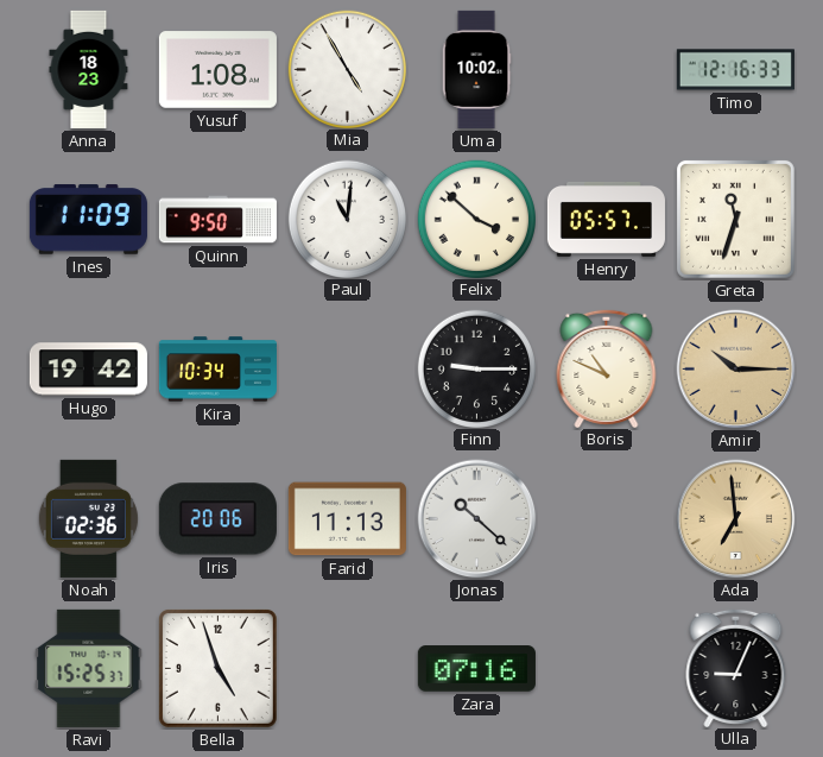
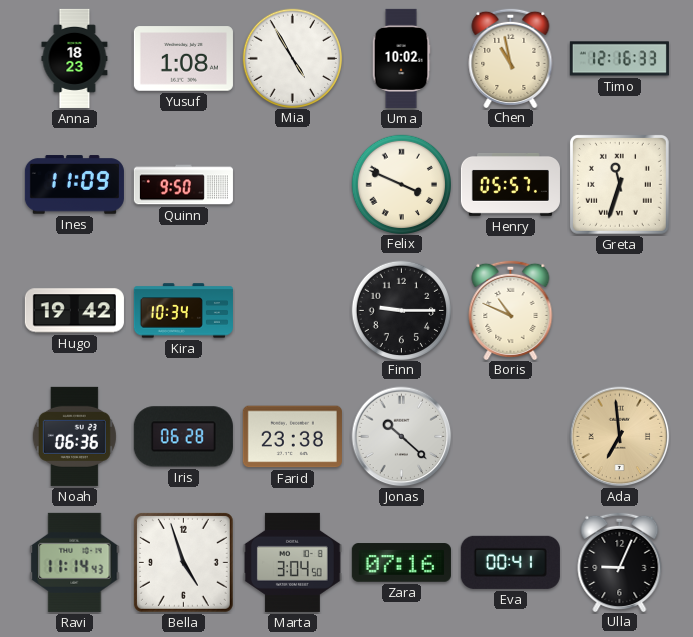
Chen: none -> 10:58 (511, 57)
Paul: 11:01 -> none (347, 219)
Felix: 3:52 -> 3:49 (401, 184)
Amir: 10:15 -> none (736, 370)
Noah: 02:36 -> 06:36 (74, 436)
Iris: 20:06 -> 06:28 (183, 437)
Farid: 11:13 -> 23:38 (292, 437)
Ravi: 15:25 -> 11:14 (75, 562)
Marta: none -> 3:04 (292, 562)
Eva: none -> 00:41 (510, 562)
